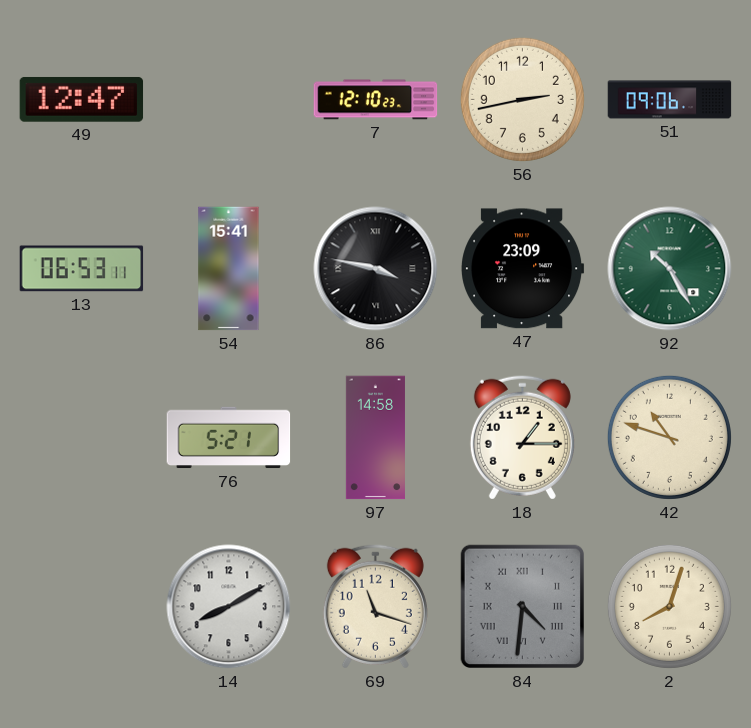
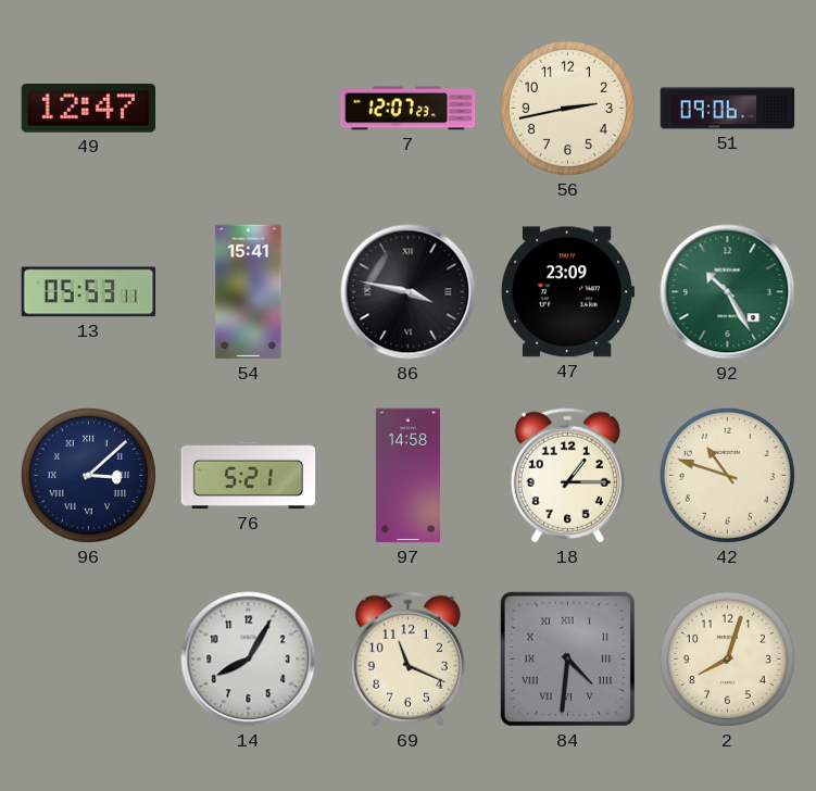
7: 12:10 -> 12:07 (409, 109)
13: 06:53 -> 05:53 (89, 292)
96: none -> 3:08 (88, 475)
14: 8:10 -> 8:05 (249, 660)
69: 11:18 -> 11:19 (407, 658)
